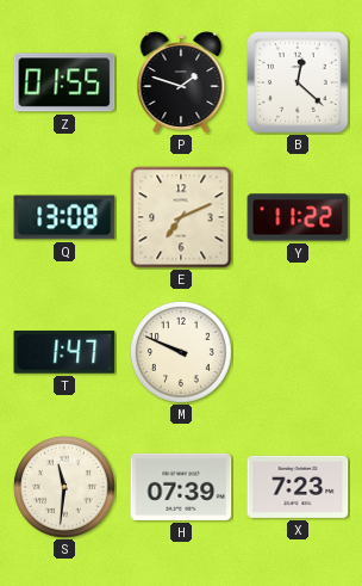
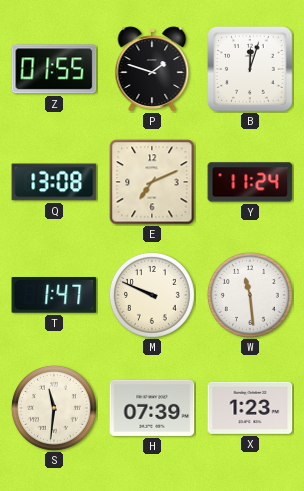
B: 12:22 -> 12:03 (250, 69)
Y: 11:22 -> 11:24 (250, 182)
W: none -> 11:29 (250, 295)
X: 7:23 -> 1:23 (250, 408)
